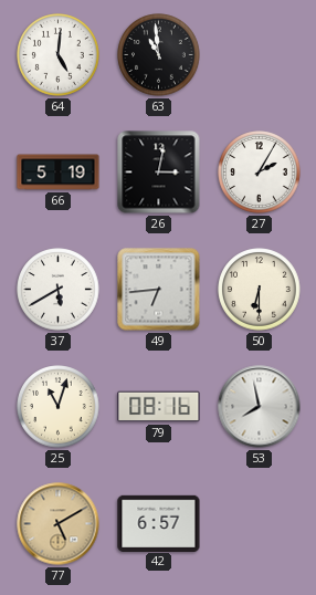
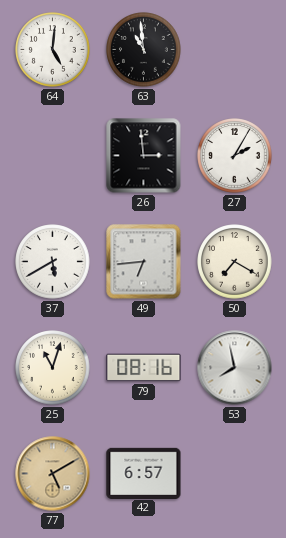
66: 5:19 -> none (59, 173)
26: 3:02 -> 2:59 (144, 156)
50: 6:30 -> 7:20 (235, 262)
